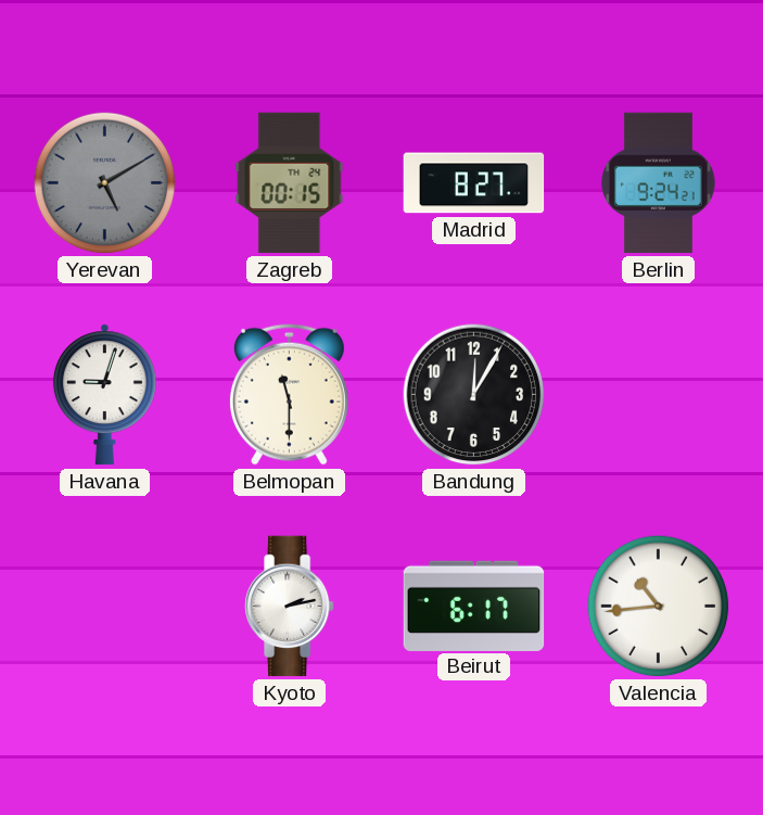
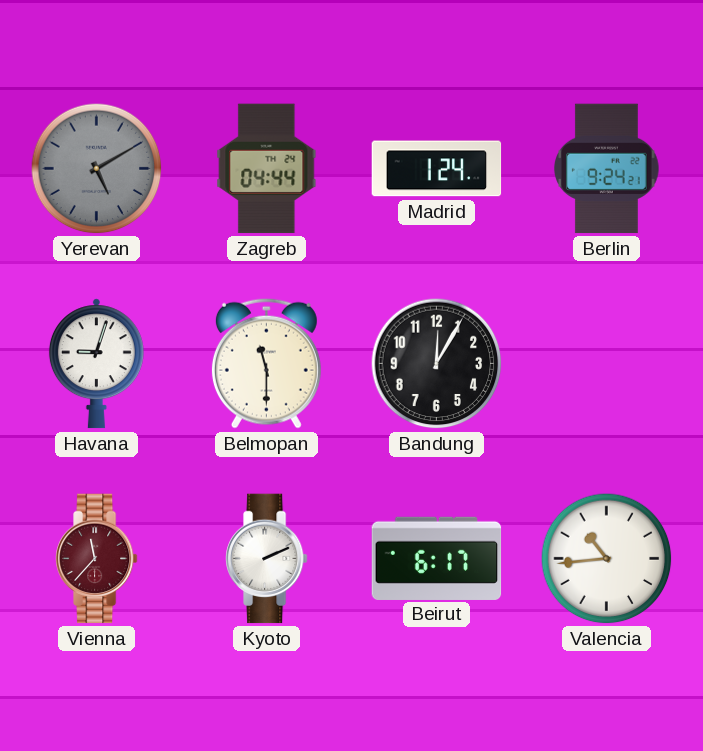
Zagreb: 00:15 -> 04:44 (267, 169)
Madrid: 8:27 -> 1:24 (437, 169)
Vienna: none -> 11:37 (97, 559)
Kyoto: 2:13 -> 2:11 (267, 559)
